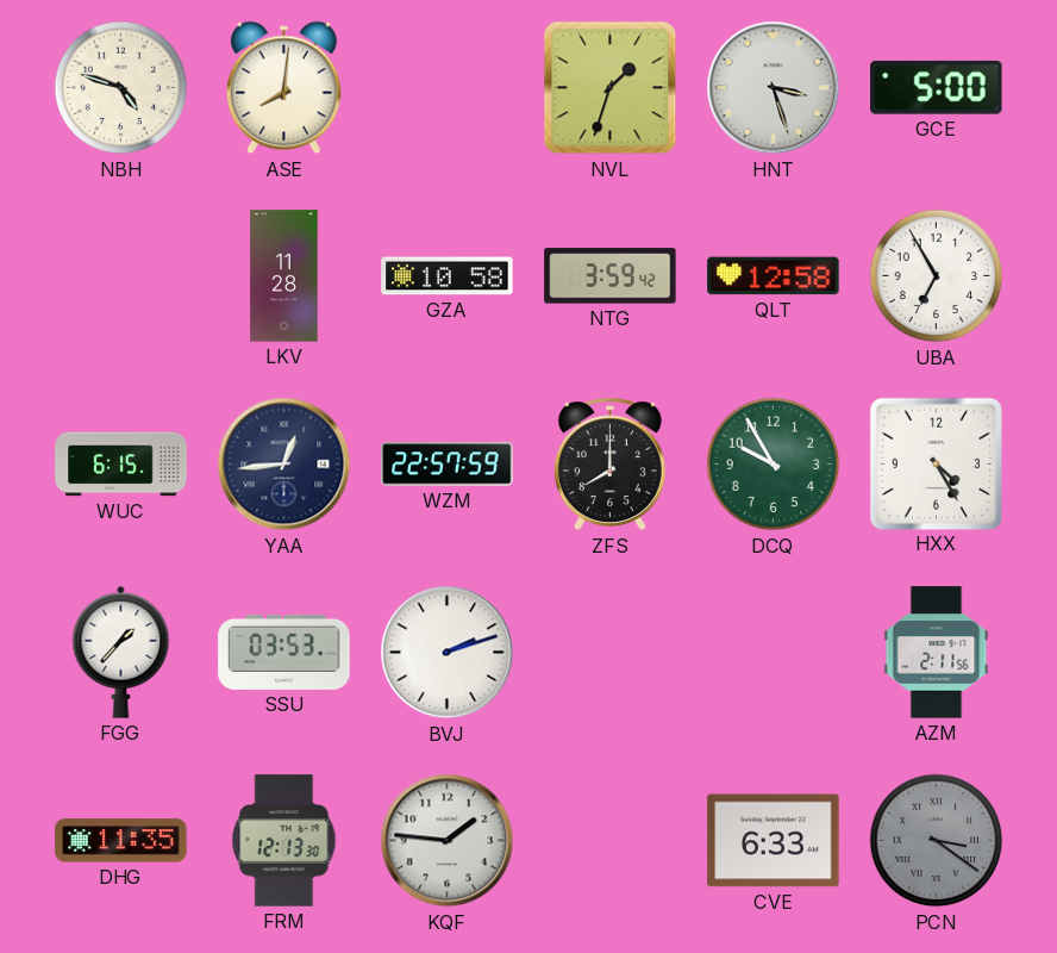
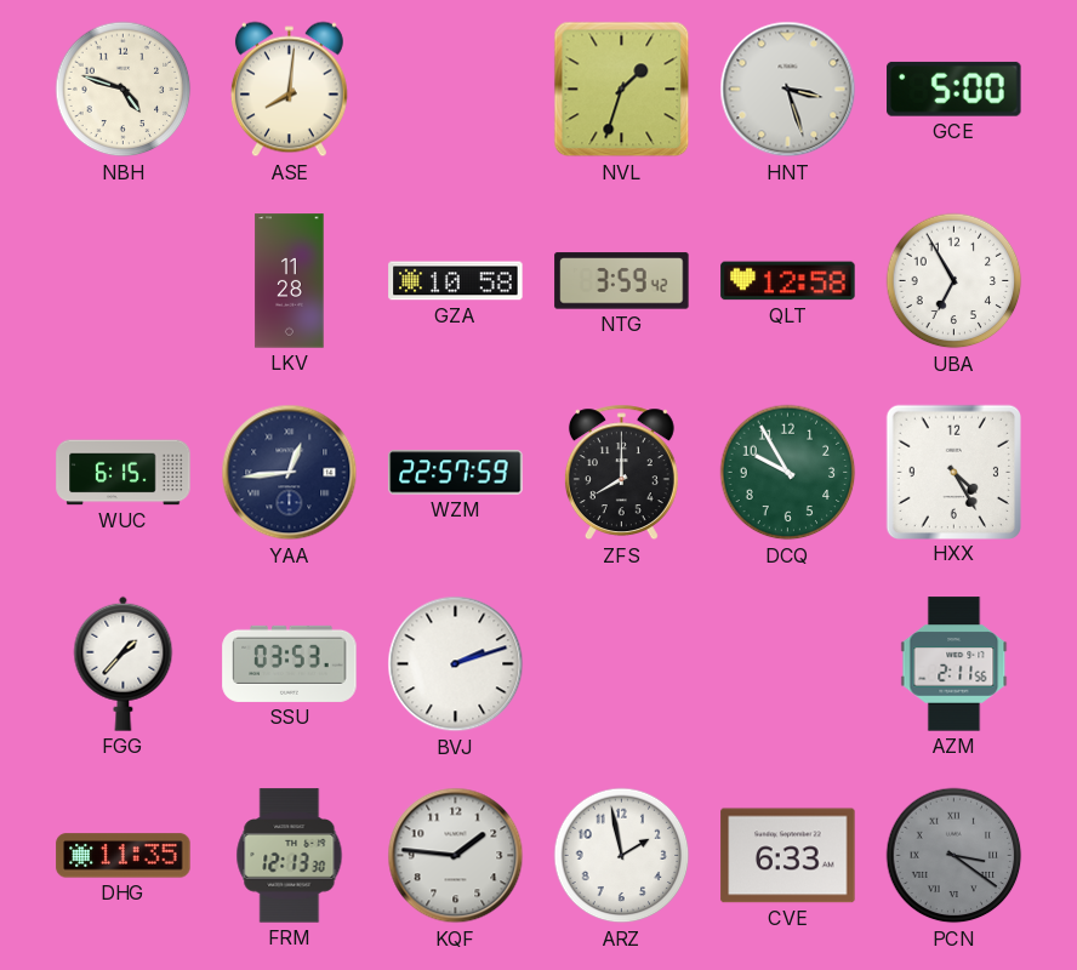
ARZ: none -> 1:58 (622, 856)
